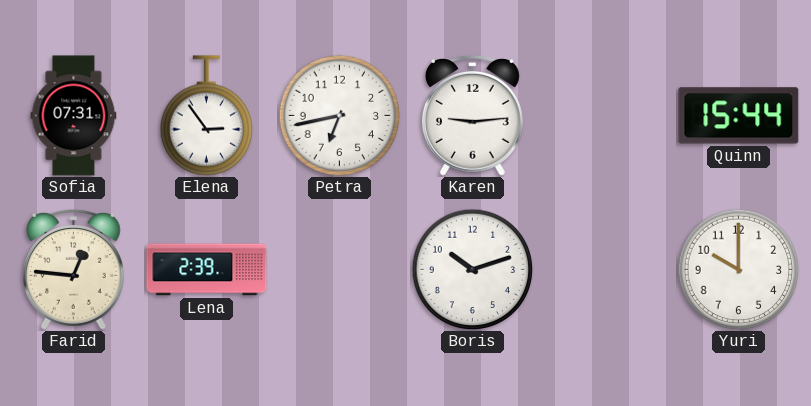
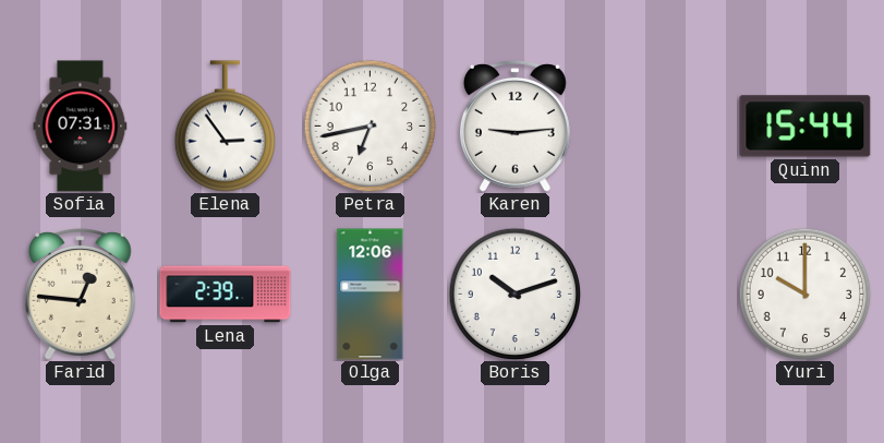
Olga: none -> 12:06 (371, 295)
